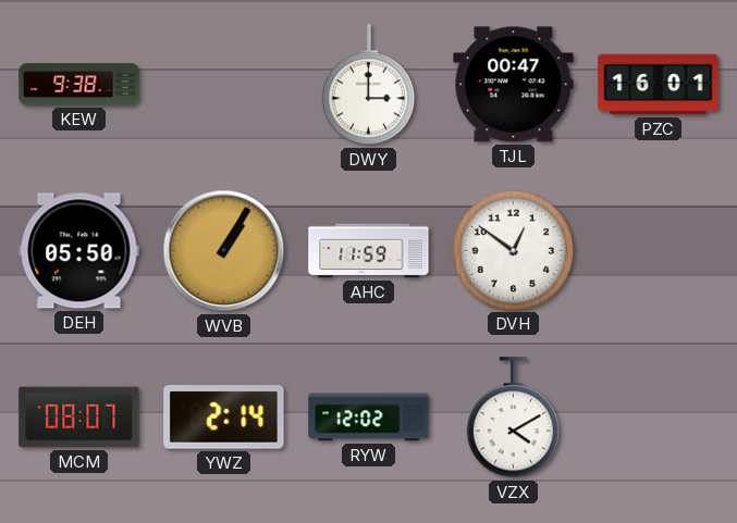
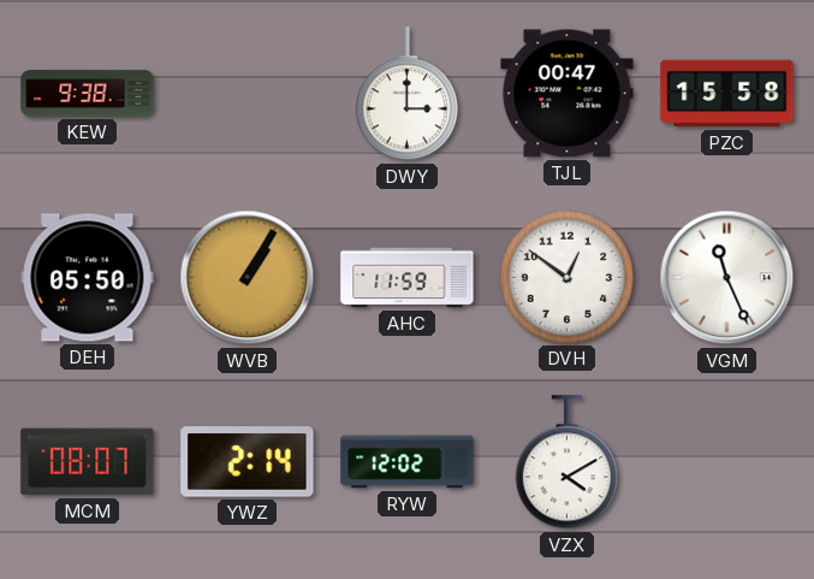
PZC: 16:01 -> 15:58 (727, 94)
VGM: none -> 11:26 (727, 278)
